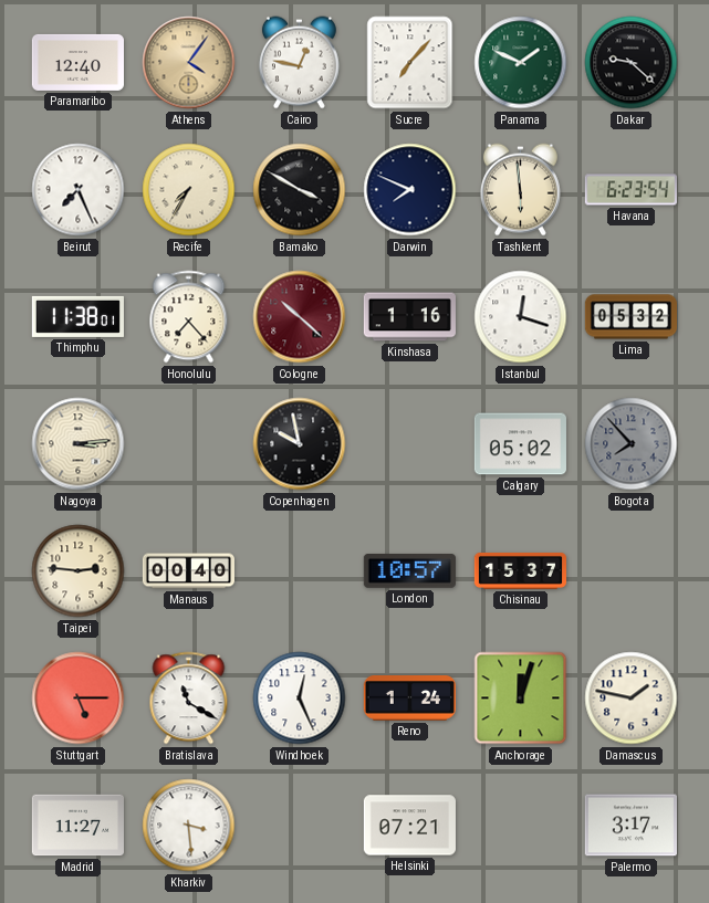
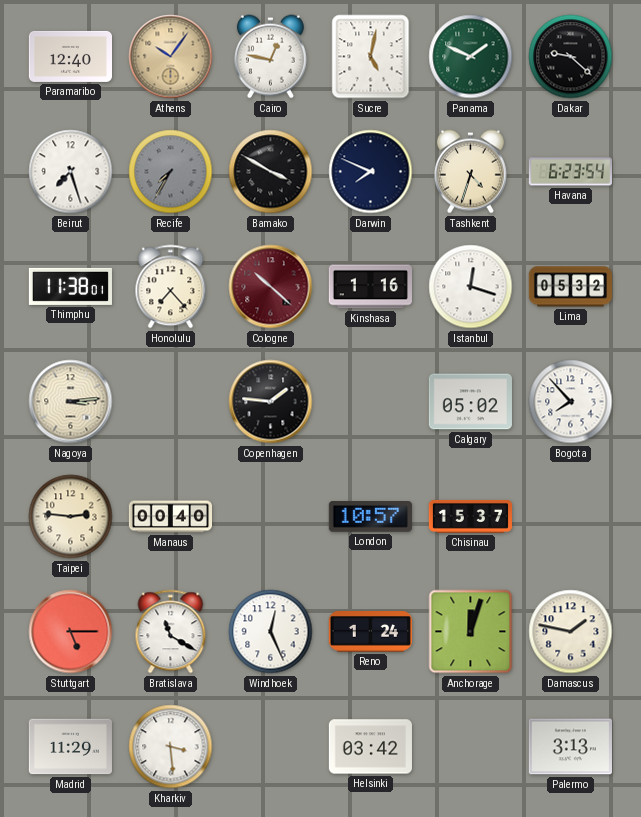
Athens: 4:06 -> 10:06 (171, 57)
Sucre: 7:07 -> 5:02 (371, 57)
Beirut: 7:26 -> 7:27 (71, 172)
Recife dial: cream -> grey (171, 172)
Tashkent: 5:59 -> 4:33 (470, 172)
Copenhagen: 9:58 -> 1:46 (271, 402)
Bogota dial: grey -> white (571, 402)
Madrid: 11:27 -> 11:29 (70, 747)
Helsinki: 07:21 -> 03:42 (370, 747)
Palermo: 3:17 -> 3:13 (570, 747)
